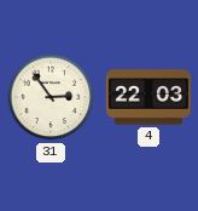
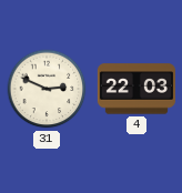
31: 2:54 -> 2:49 (47, 89)
